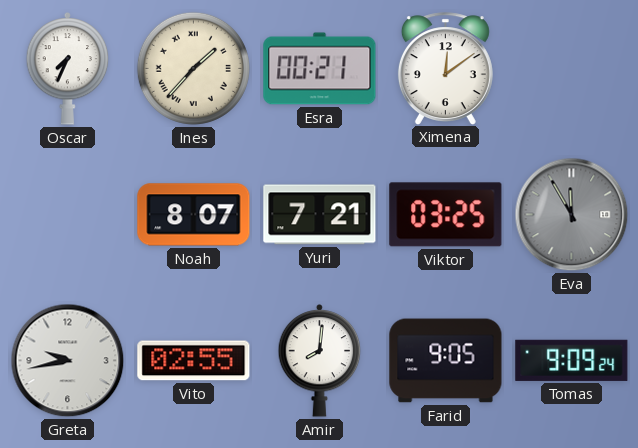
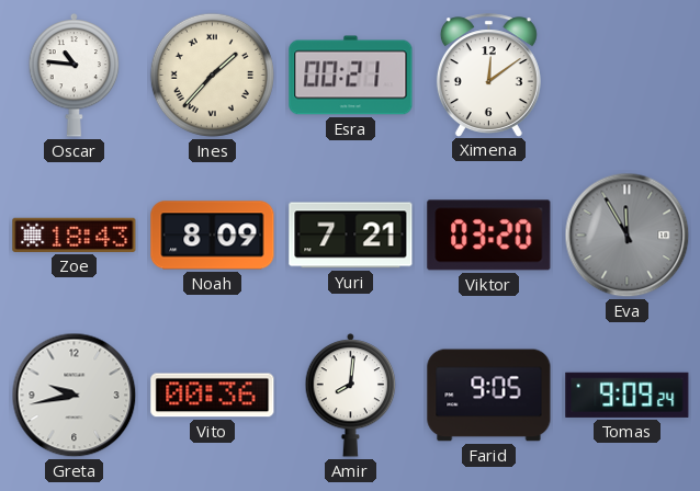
Oscar: 7:34 -> 10:46 (75, 75)
Zoe: none -> 18:43 (75, 235)
Noah: 8:07 -> 8:09 (213, 236)
Viktor: 03:25 -> 03:20 (489, 236)
Vito: 02:55 -> 00:36 (213, 396)
